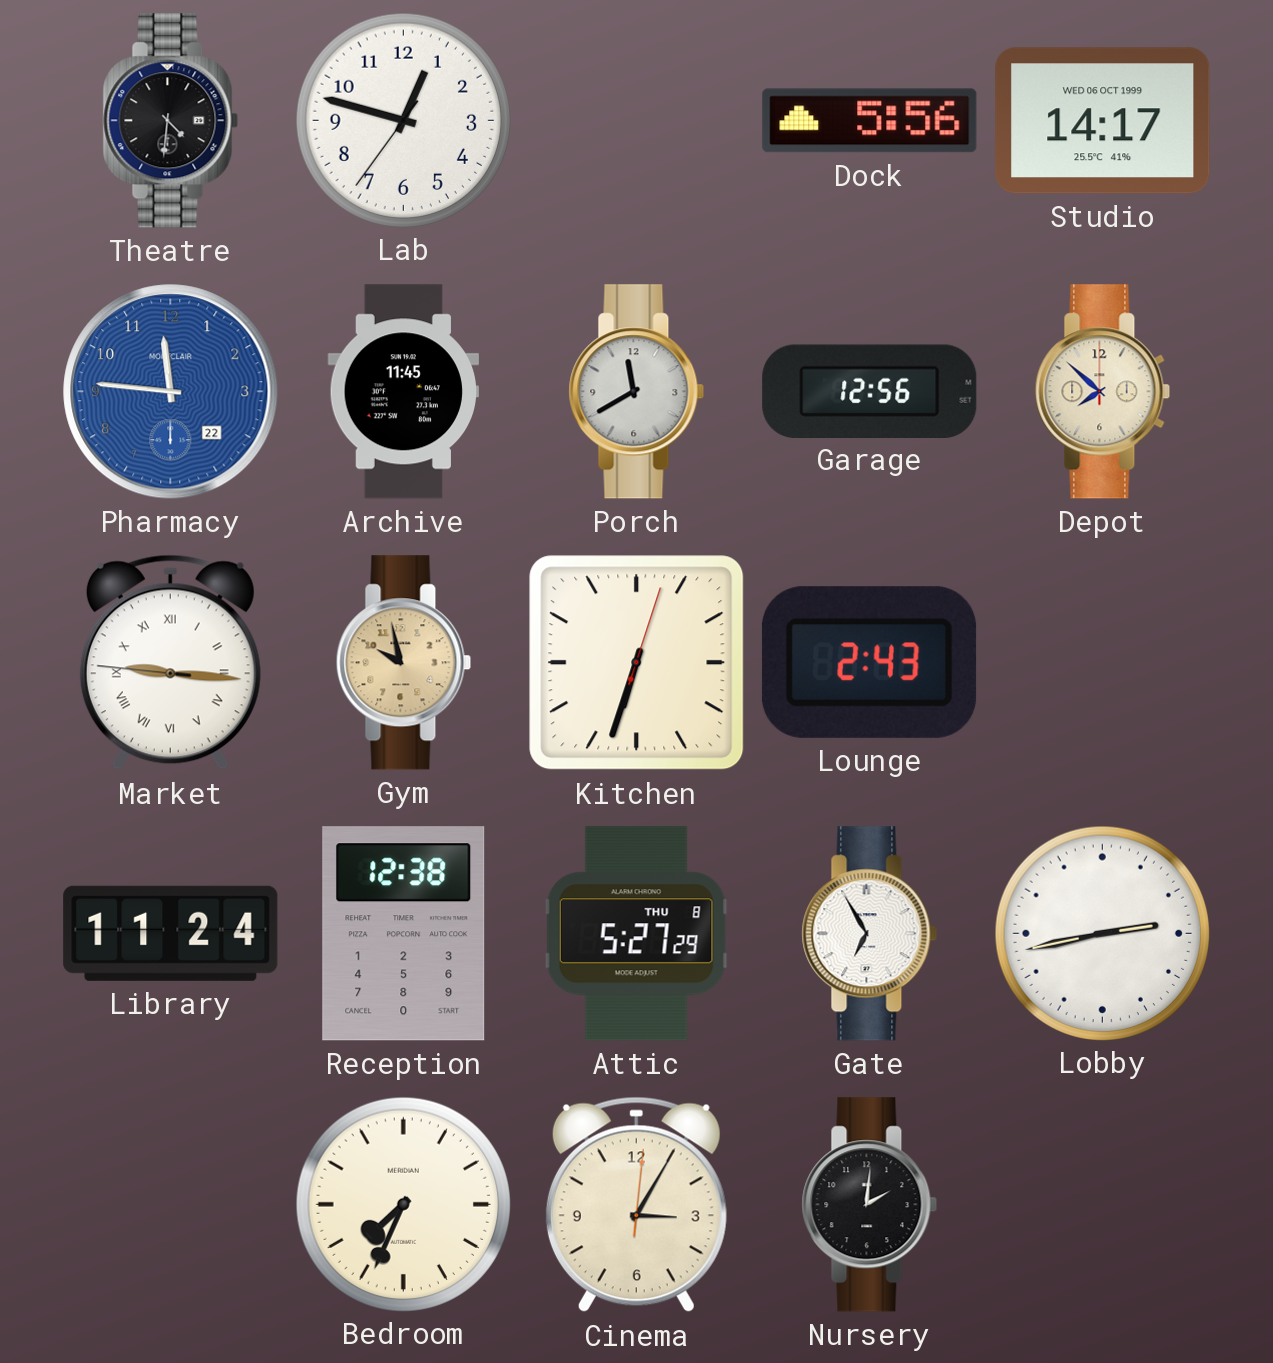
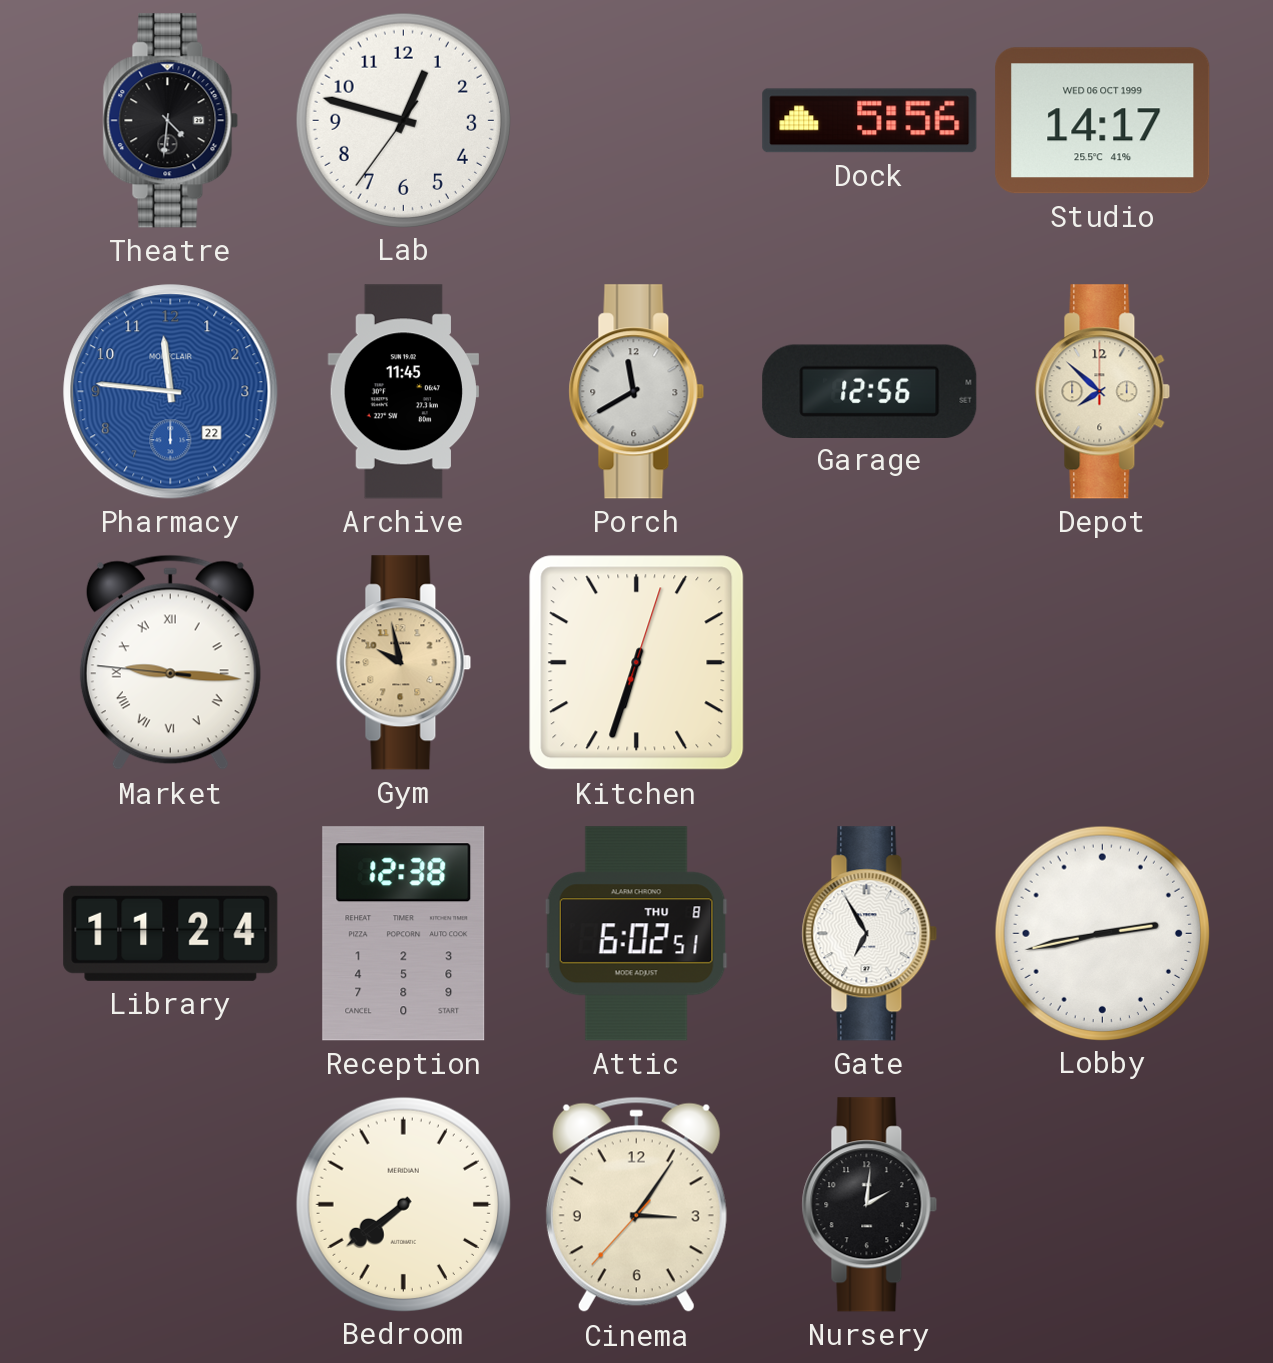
Lounge: 2:43 -> none (869, 662)
Attic: 5:27 -> 6:02 (636, 934)
Bedroom: 7:34 -> 7:39 (403, 1204)
Cinema: 3:05:01 -> 3:05:37 (636, 1205)
